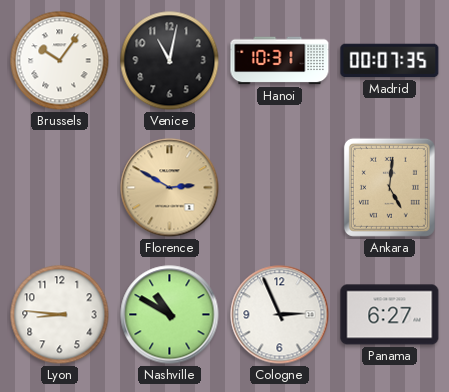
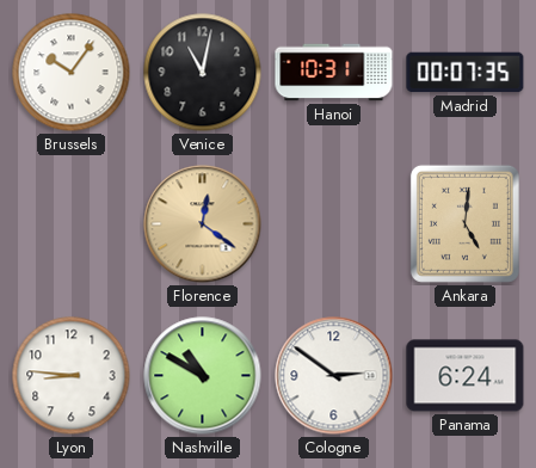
Florence: 2:50 -> 12:21 (203, 224)
Cologne: 2:56 -> 2:51 (334, 376)
Panama: 6:27 -> 6:24 (466, 376)
